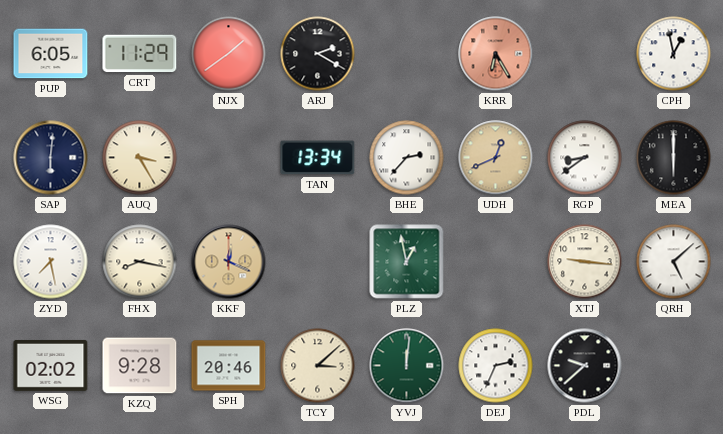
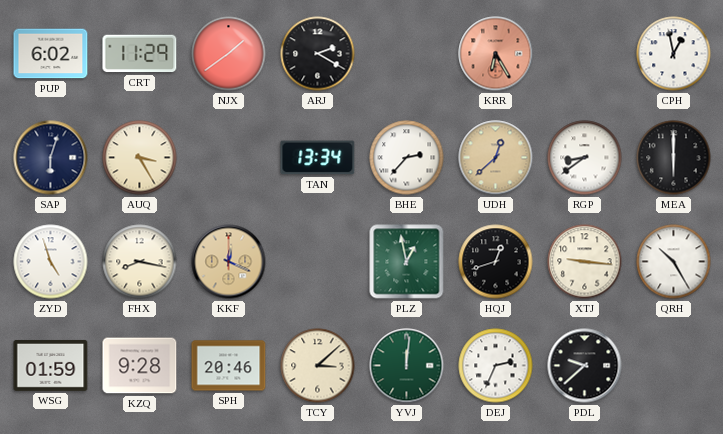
PUP: 6:05 -> 6:02 (51, 54)
SAP: 6:01 -> 6:03 (51, 158)
UDH: 12:41 -> 12:38 (496, 158)
ZYD: 7:28 -> 4:57 (51, 262)
HQJ: none -> 12:42 (496, 262)
QRH: 5:08 -> 10:25 (674, 262)
WSG: 02:02 -> 01:59 (51, 365)
